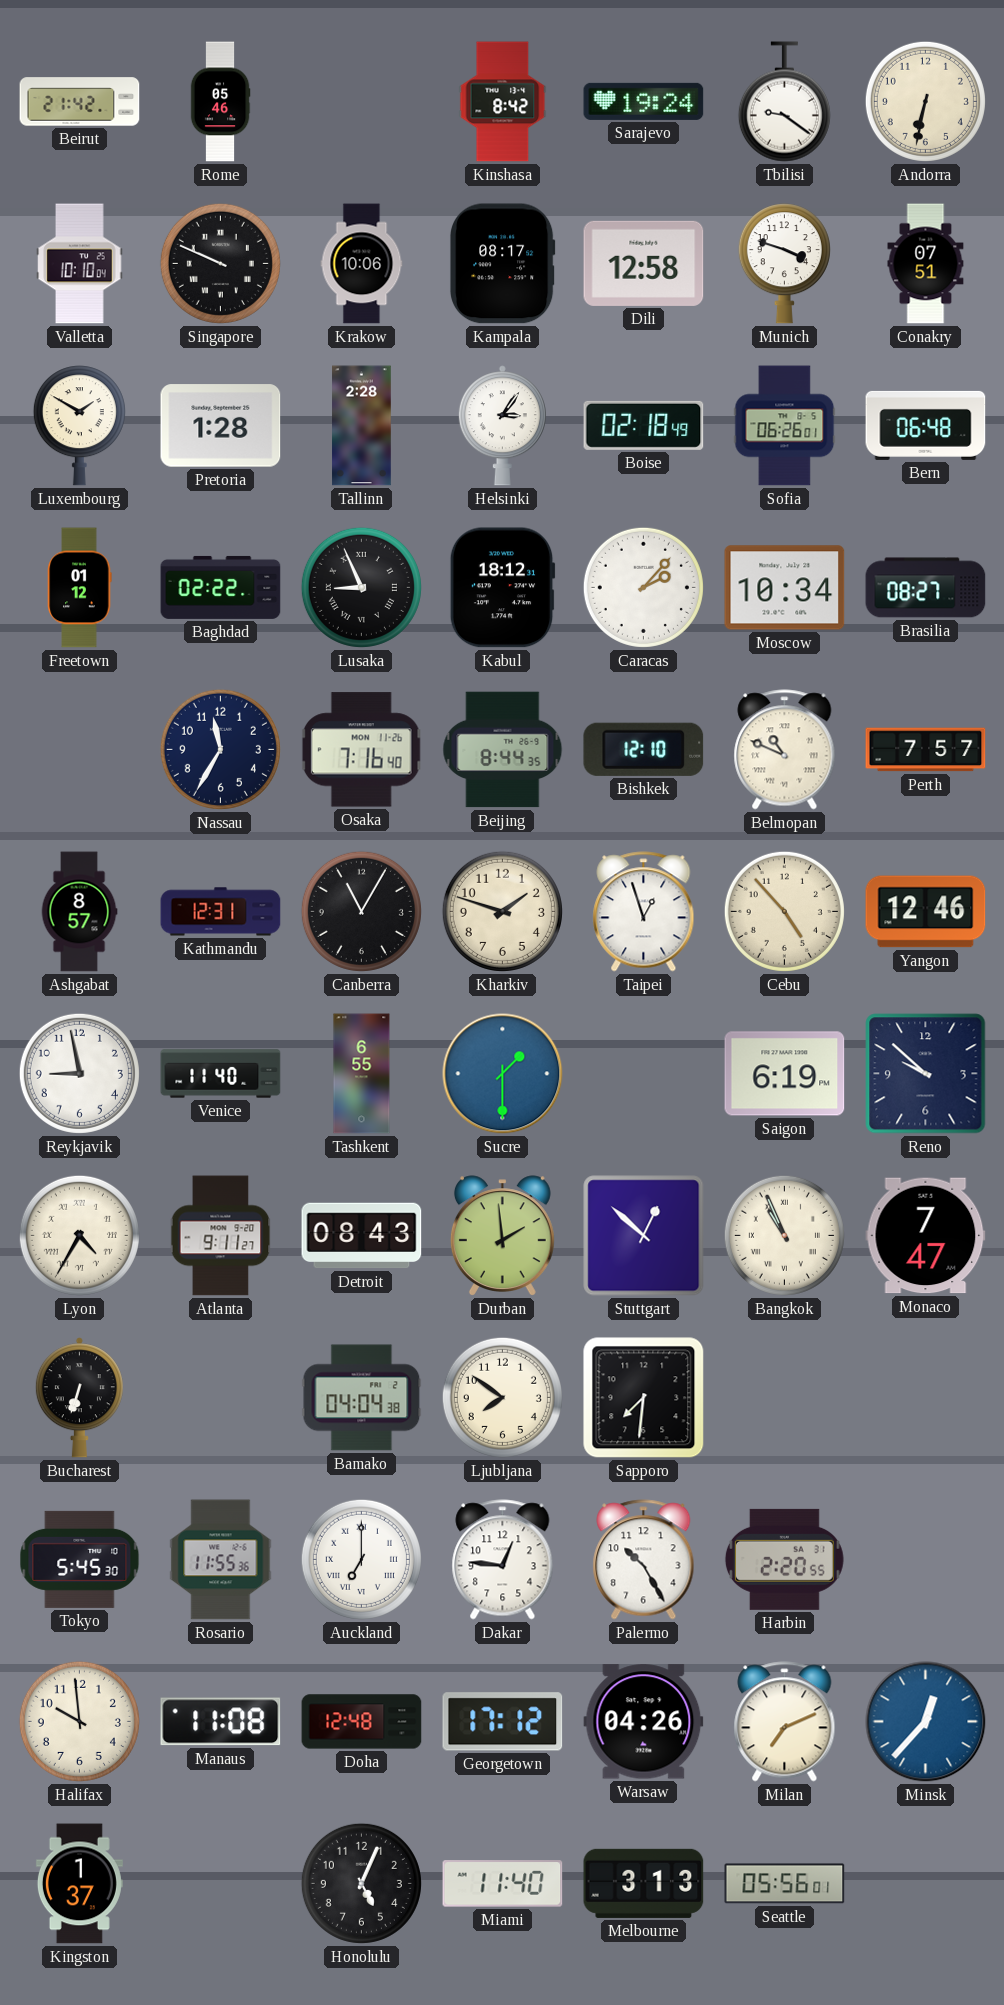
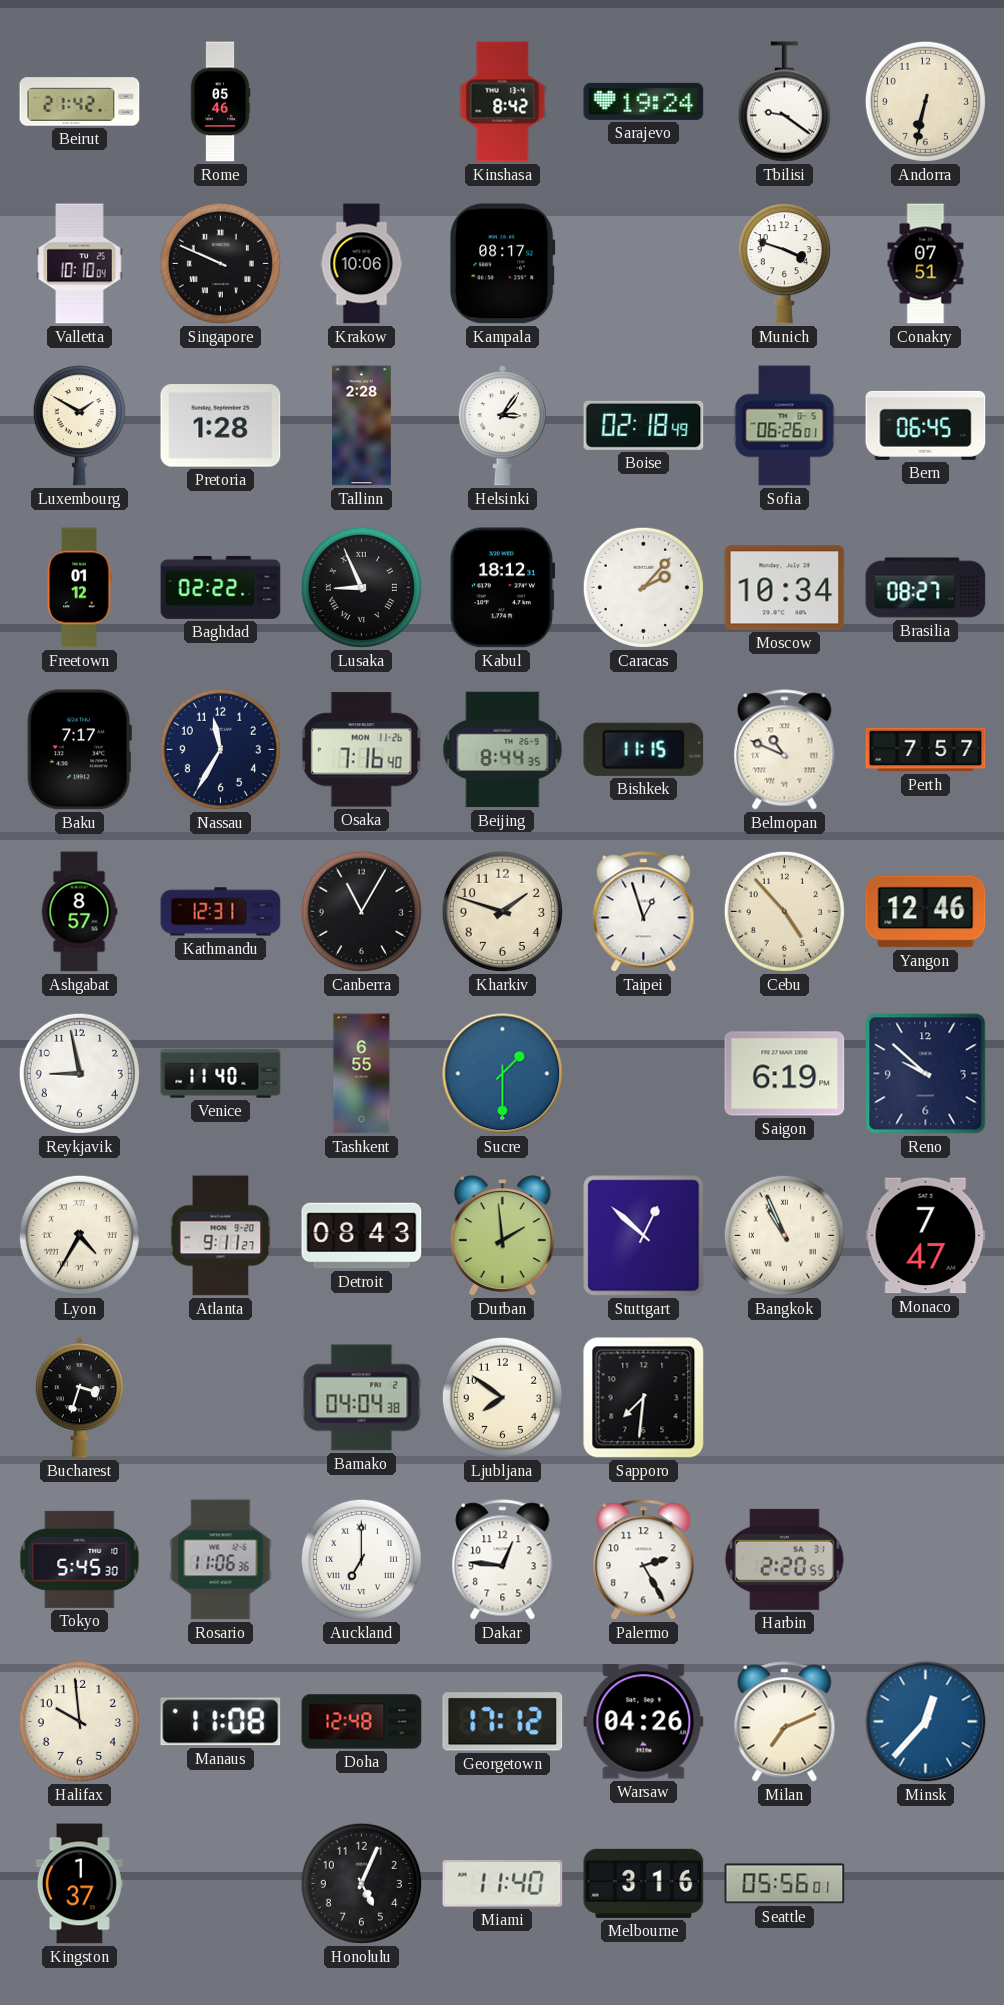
Dili: 12:58 -> none (644, 263)
Bern: 06:48 -> 06:45 (926, 425)
Baku: none -> 7:17 (79, 750)
Bishkek: 12:10 -> 11:15 (644, 749)
Bucharest: 6:33 -> 3:33 (79, 1398)
Rosario: 11:55 -> 11:06 (221, 1560)
Palermo: 10:25 -> 2:25 (644, 1560)
Melbourne: 3:13 -> 3:16 (644, 1883)
